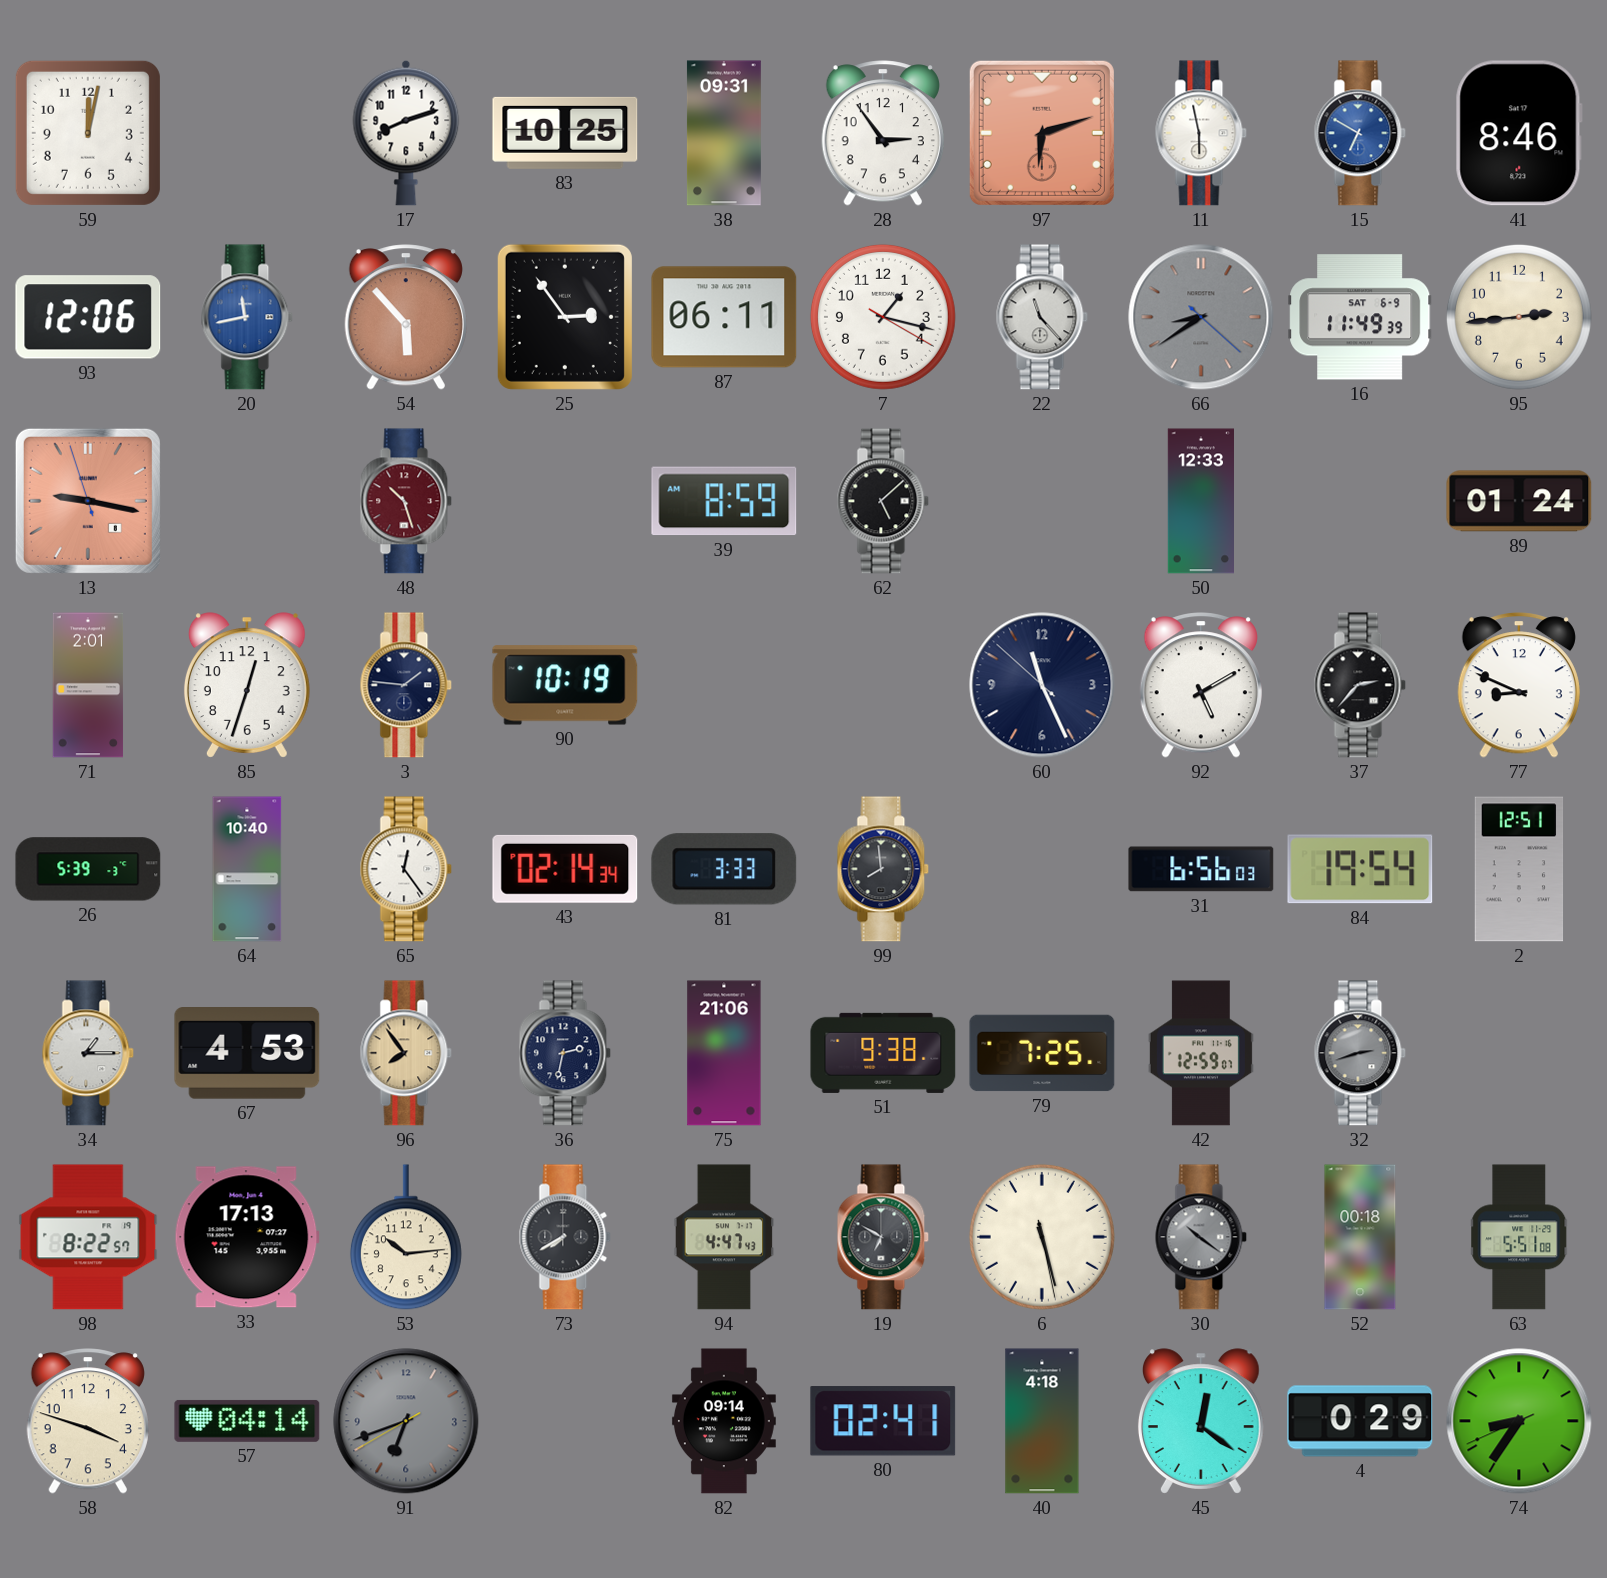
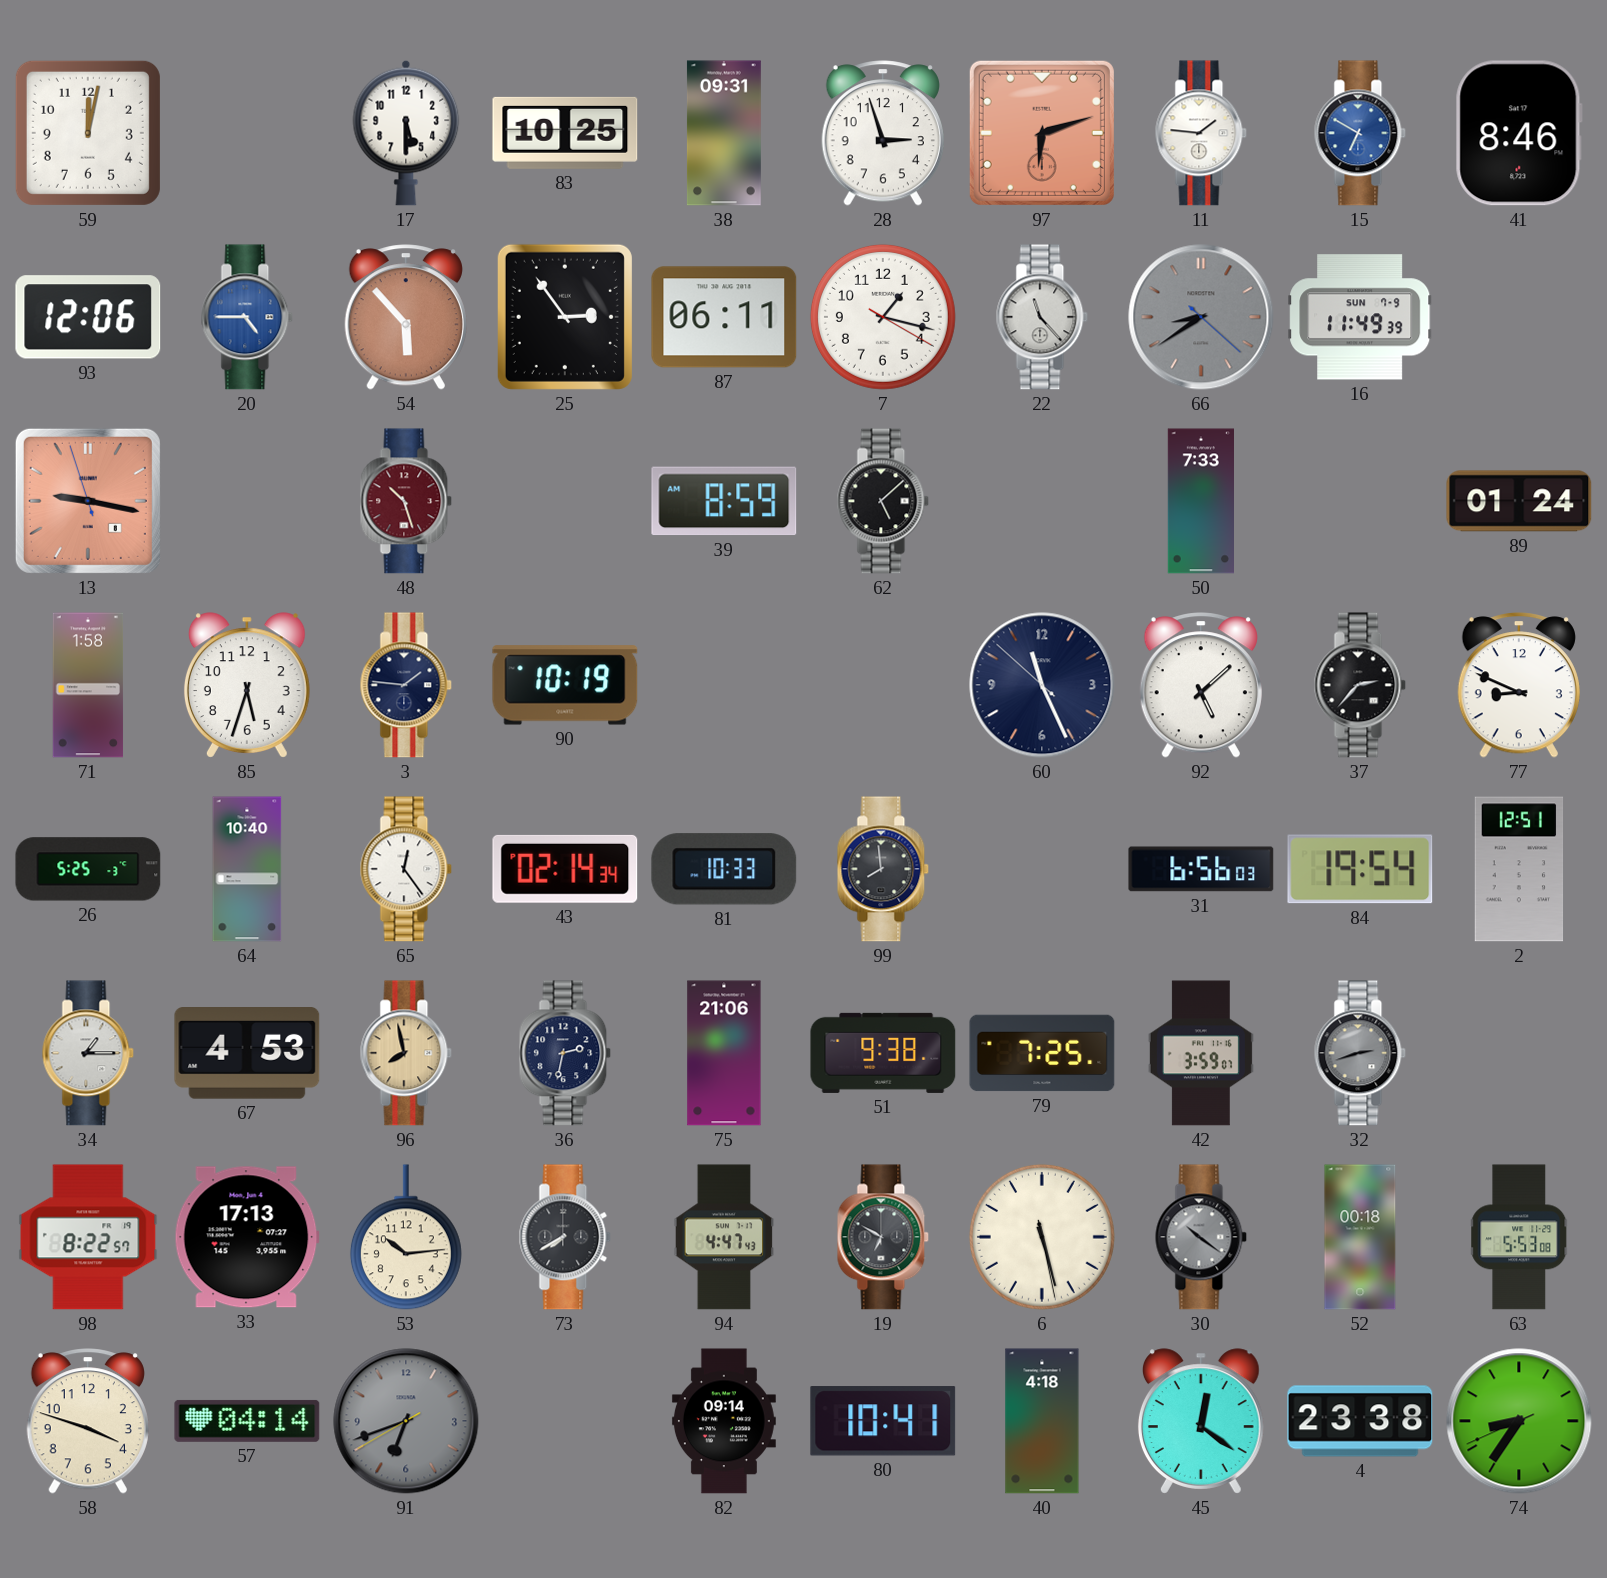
17: 8:12 -> 5:30 (406, 133)
28: 2:54 -> 2:57 (883, 133)
11: 5:58 -> 1:46 (1201, 133)
20: 11:43 -> 4:45 (247, 317)
16 date: SAT 6-9 -> SUN 7-9 (1360, 317)
95: 2:44 -> none (1519, 317)
50: 12:33 -> 7:33 (1200, 501)
71: 2:01 -> 1:58 (88, 685)
85: 12:33 -> 5:33 (247, 685)
92: 5:10 -> 5:08 (1201, 685)
26: 5:39 -> 5:25 (88, 869)
81: 3:33 -> 10:33 (724, 869)
96: 7:54 -> 7:58 (406, 1053)
42: 12:59 -> 3:59 (1201, 1053)
63: 5:51 -> 5:53 (1520, 1237)
80: 02:41 -> 10:41 (883, 1421)
4: 0:29 -> 23:38 (1360, 1421)
